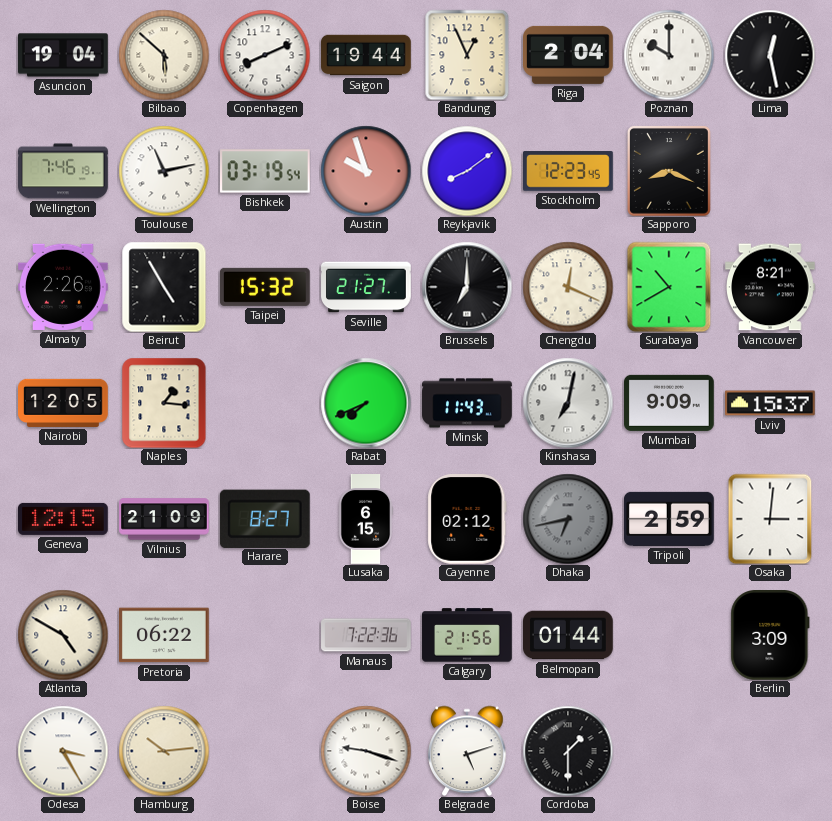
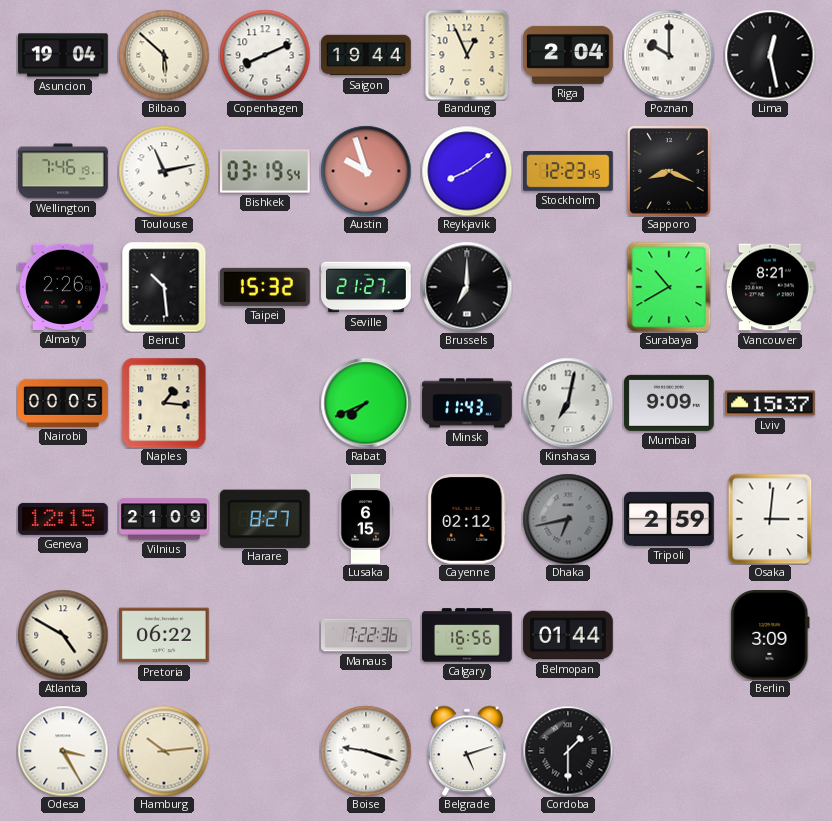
Beirut: 4:55 -> 10:29 (164, 287)
Chengdu: 12:19 -> none (568, 287)
Nairobi: 12:05 -> 00:05 (64, 403)
Calgary: 21:56 -> 16:56 (467, 635)
